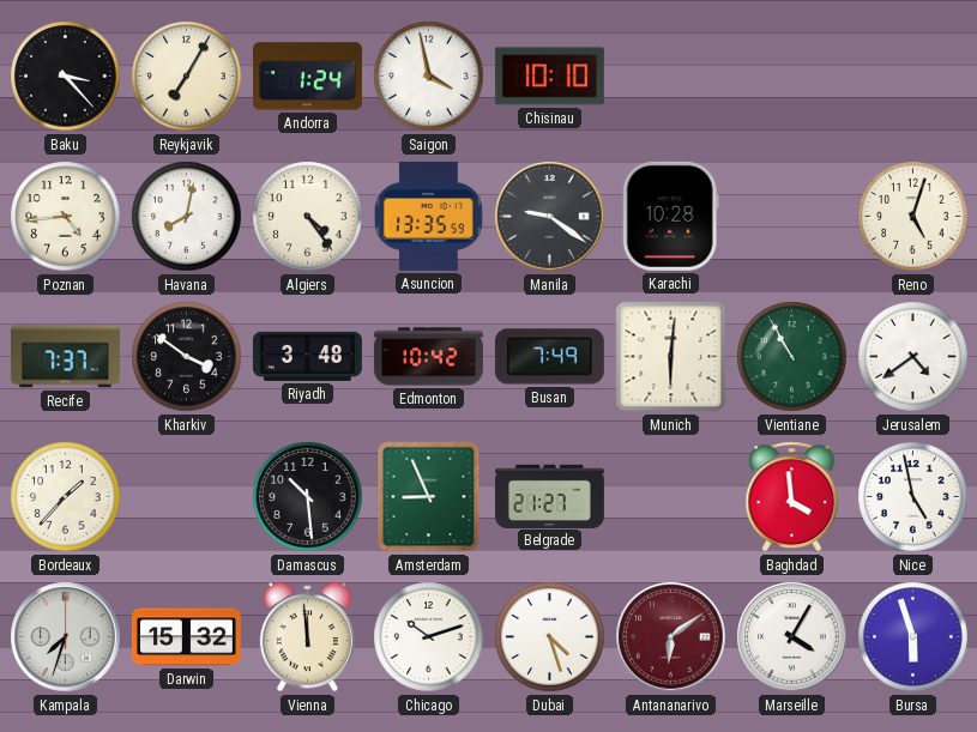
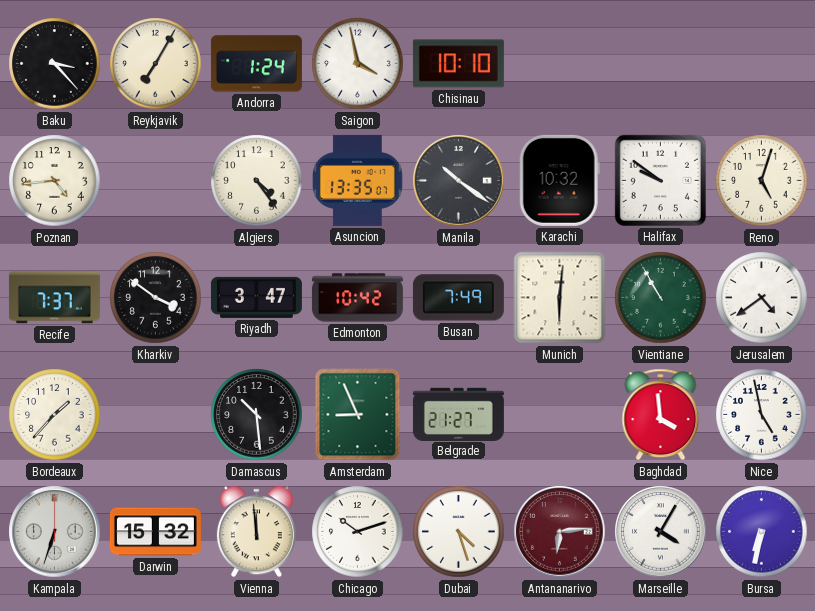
Havana: 8:02 -> none (187, 217)
Asuncion: 13:35:59 -> 13:35:07 (357, 180)
Manila: 9:21 -> 10:21 (459, 181)
Karachi: 10:28 -> 10:32 (559, 180)
Halifax: none -> 9:51 (660, 180)
Riyadh: 3:48 -> 3:47 (256, 297)
Kampala: 7:33 -> 6:33 (55, 532)
Antananarivo: 6:09 -> 6:14 (560, 532)
Bursa: 5:57 -> 6:32 (762, 532)
